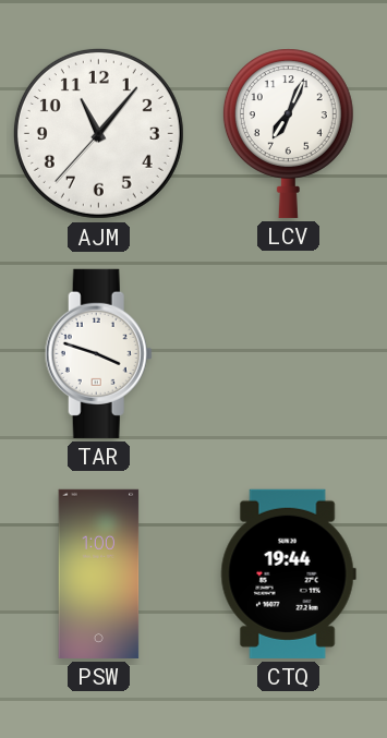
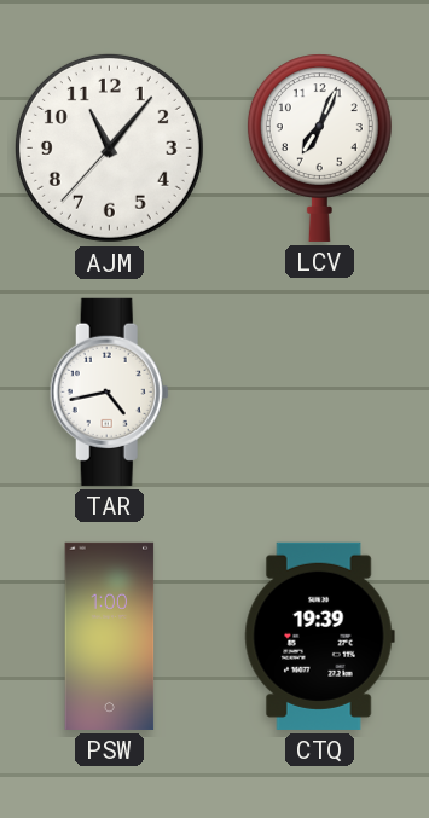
TAR: 3:48 -> 4:43 (109, 391)
CTQ: 19:44 -> 19:39 (319, 636)
